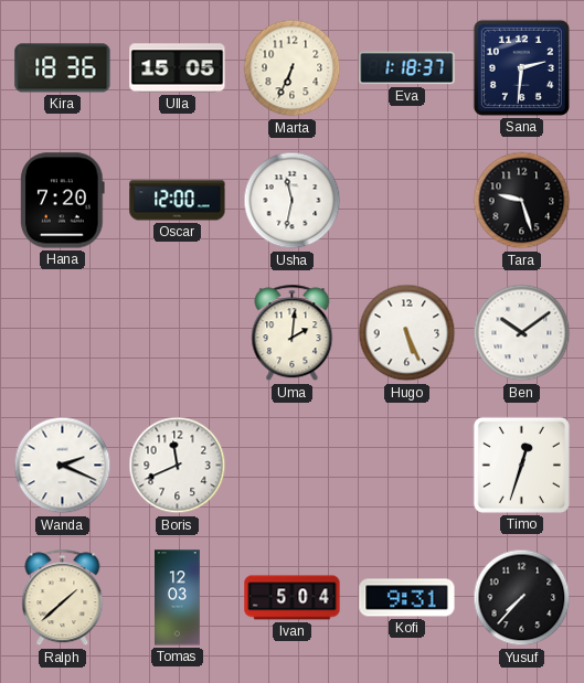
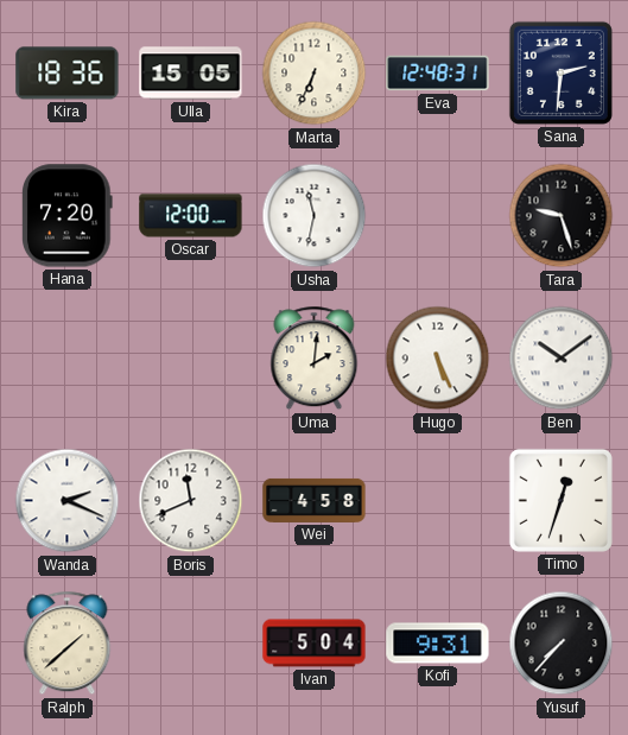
Eva: 1:18 -> 12:48 (438, 74)
Wei: none -> 4:58 (315, 500)
Tomas: 12:03 -> none (178, 598)
